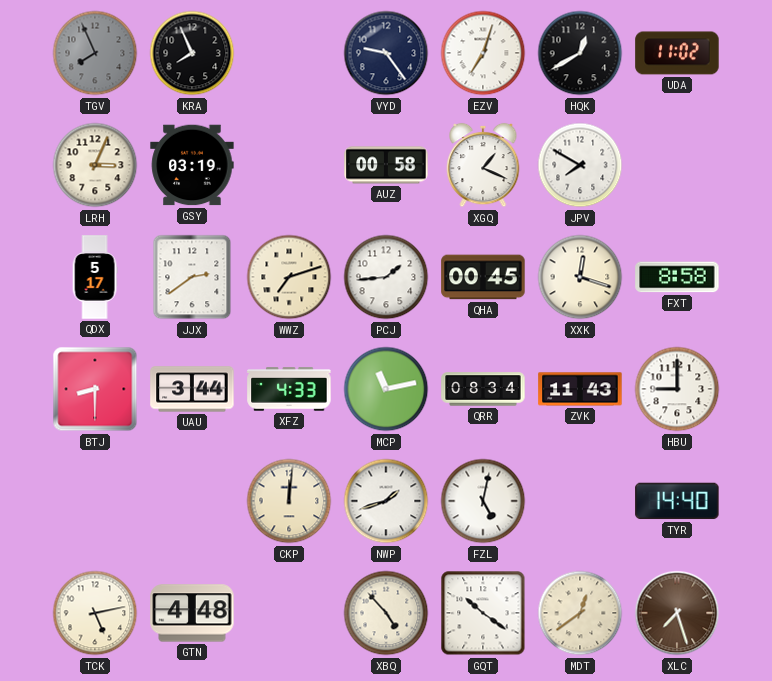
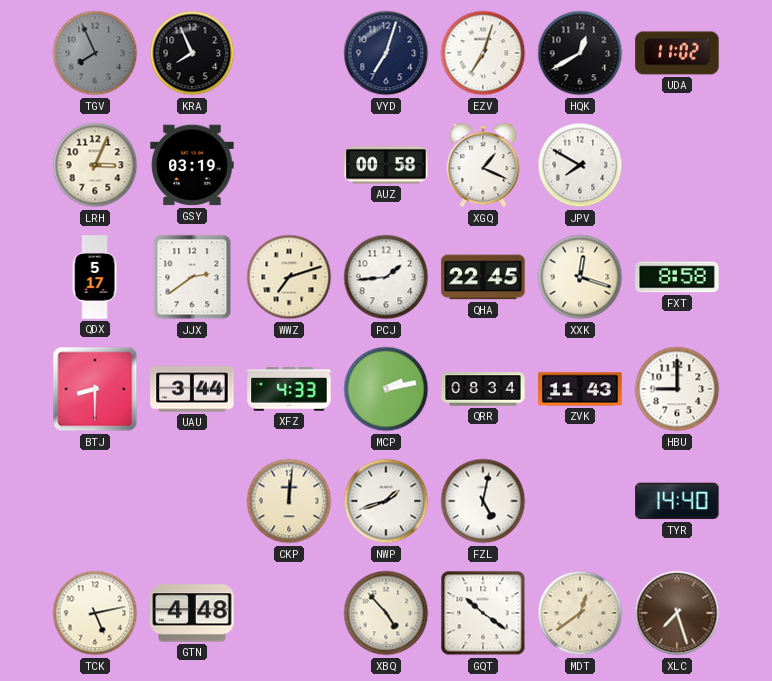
VYD: 9:24 -> 7:03 (386, 53)
QHA: 00:45 -> 22:45 (483, 277)
MCP: 11:13 -> 2:13 (386, 389)
